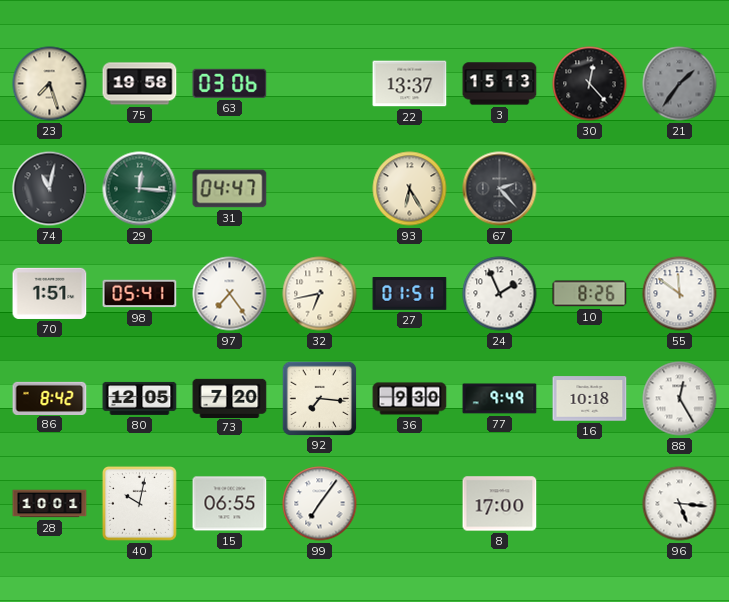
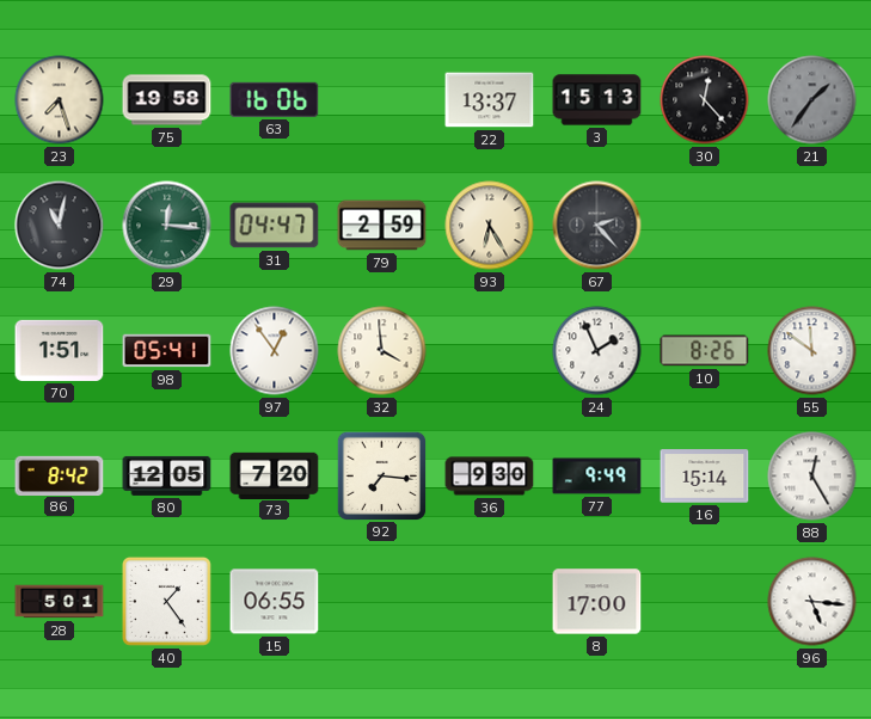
63: 03:06 -> 16:06 (275, 99)
79: none -> 2:59 (382, 226)
97: 7:24 -> 12:54 (275, 351)
32: 6:43 -> 3:59 (382, 351)
27: 01:51 -> none (410, 294)
16: 10:18 -> 15:14 (705, 477)
28: 10:01 -> 5:01 (60, 602)
40: 10:02 -> 1:24 (166, 601)
99: 7:06 -> none (320, 504)
